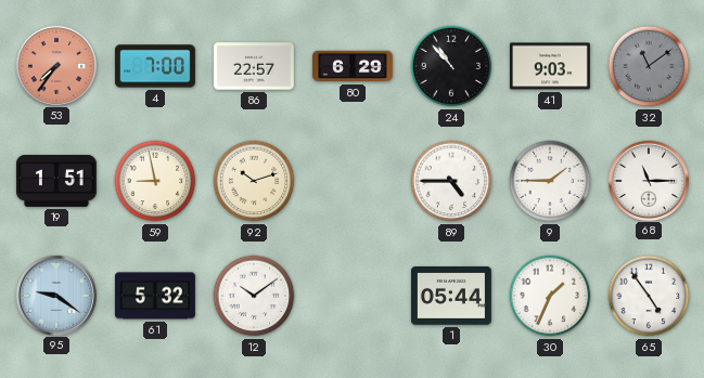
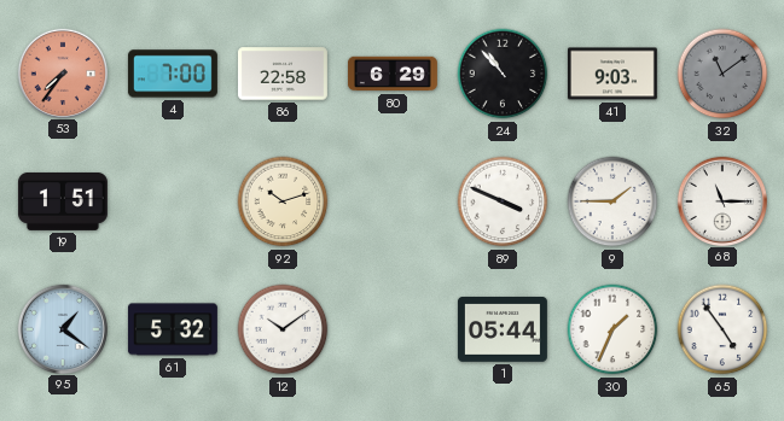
86: 22:57 -> 22:58 (283, 74)
59: 8:58 -> none (155, 181)
89: 4:45 -> 3:49 (503, 201)
95: 9:21 -> 1:21 (62, 328)
